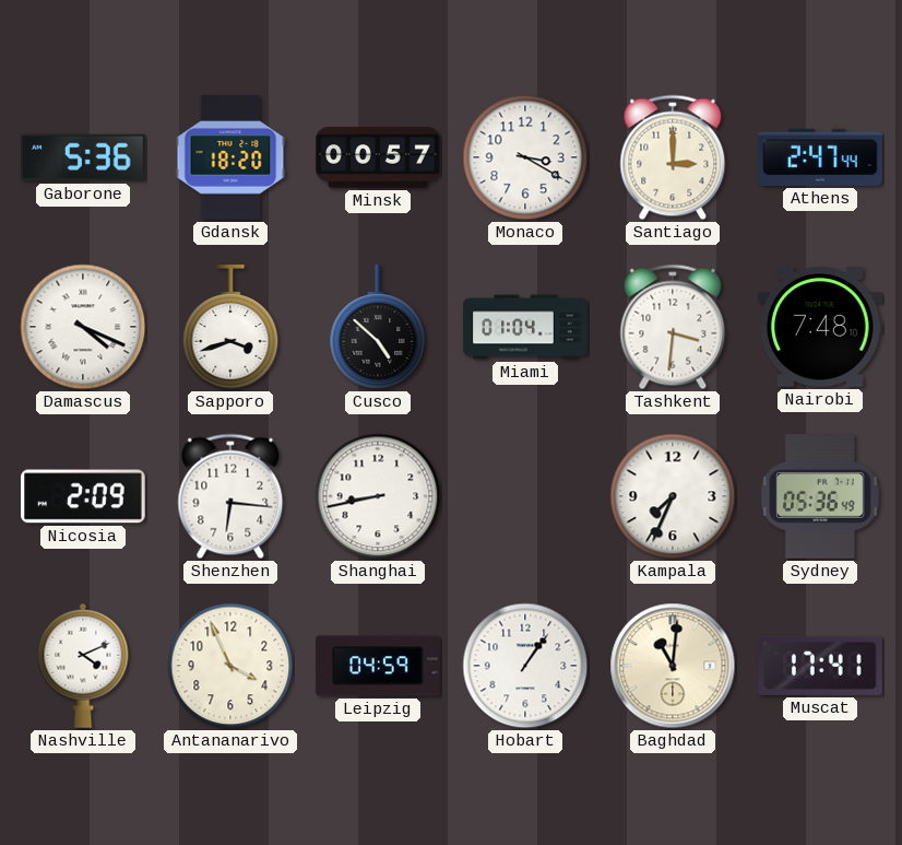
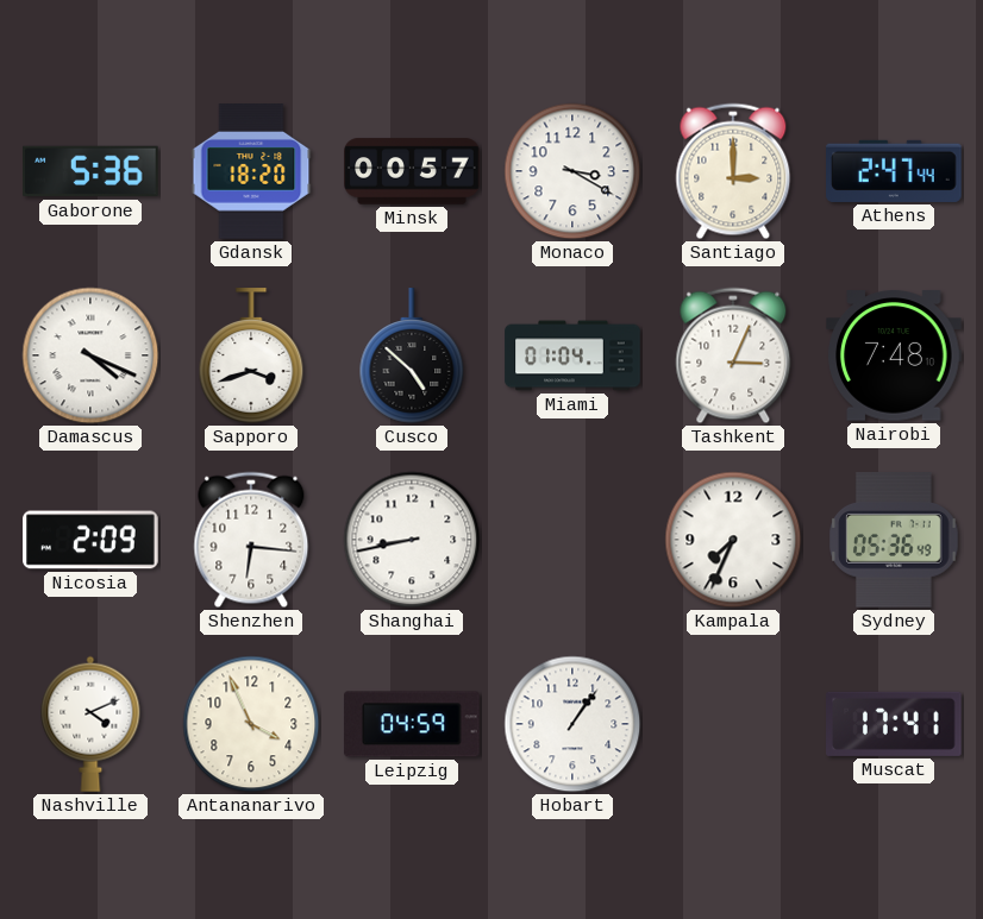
Tashkent: 3:31 -> 3:04 (733, 355)
Baghdad: 11:01 -> none (673, 666)
